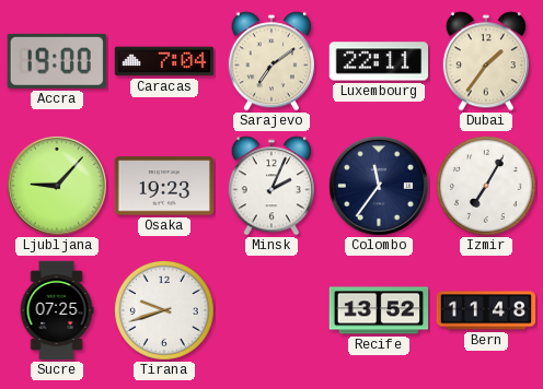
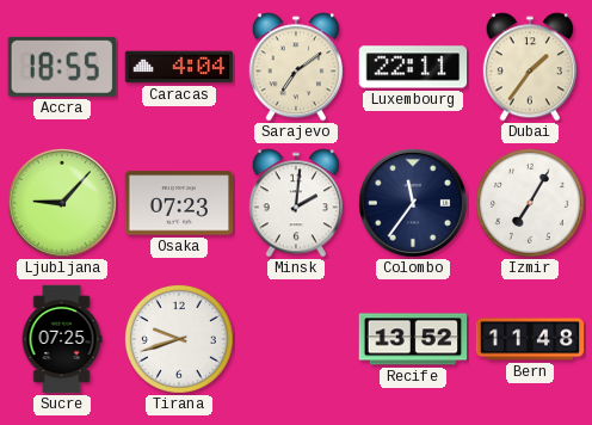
Accra: 19:00 -> 18:55 (62, 67)
Caracas: 7:04 -> 4:04 (179, 67)
Osaka: 19:23 -> 07:23 (179, 203)
Minsk: 2:04 -> 2:01 (296, 203)
